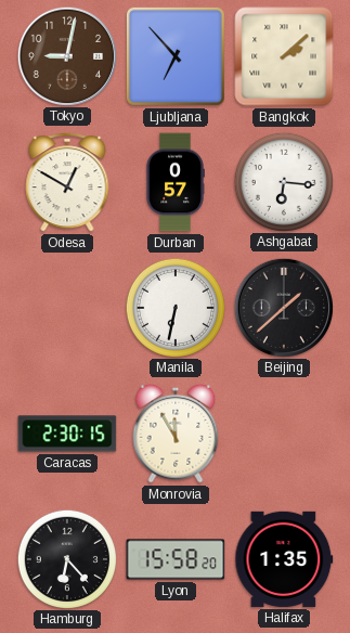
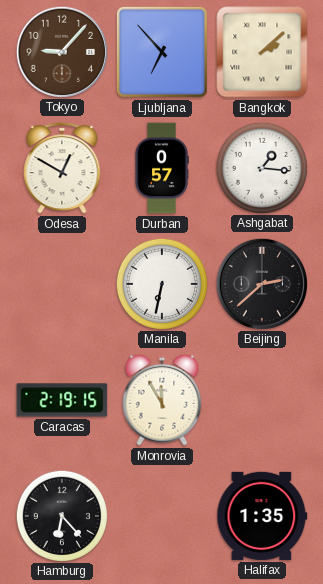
Tokyo: 9:02 -> 9:07 (61, 51)
Ashgabat: 6:16 -> 1:16 (261, 167)
Beijing: 1:38 -> 2:38 (261, 283)
Caracas: 2:30 -> 2:19 (62, 400)
Lyon: 15:58 -> none (176, 559)
